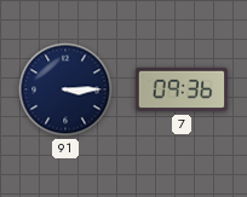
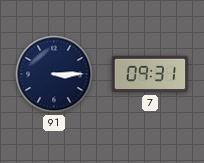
7: 09:36 -> 09:31 (150, 74)
